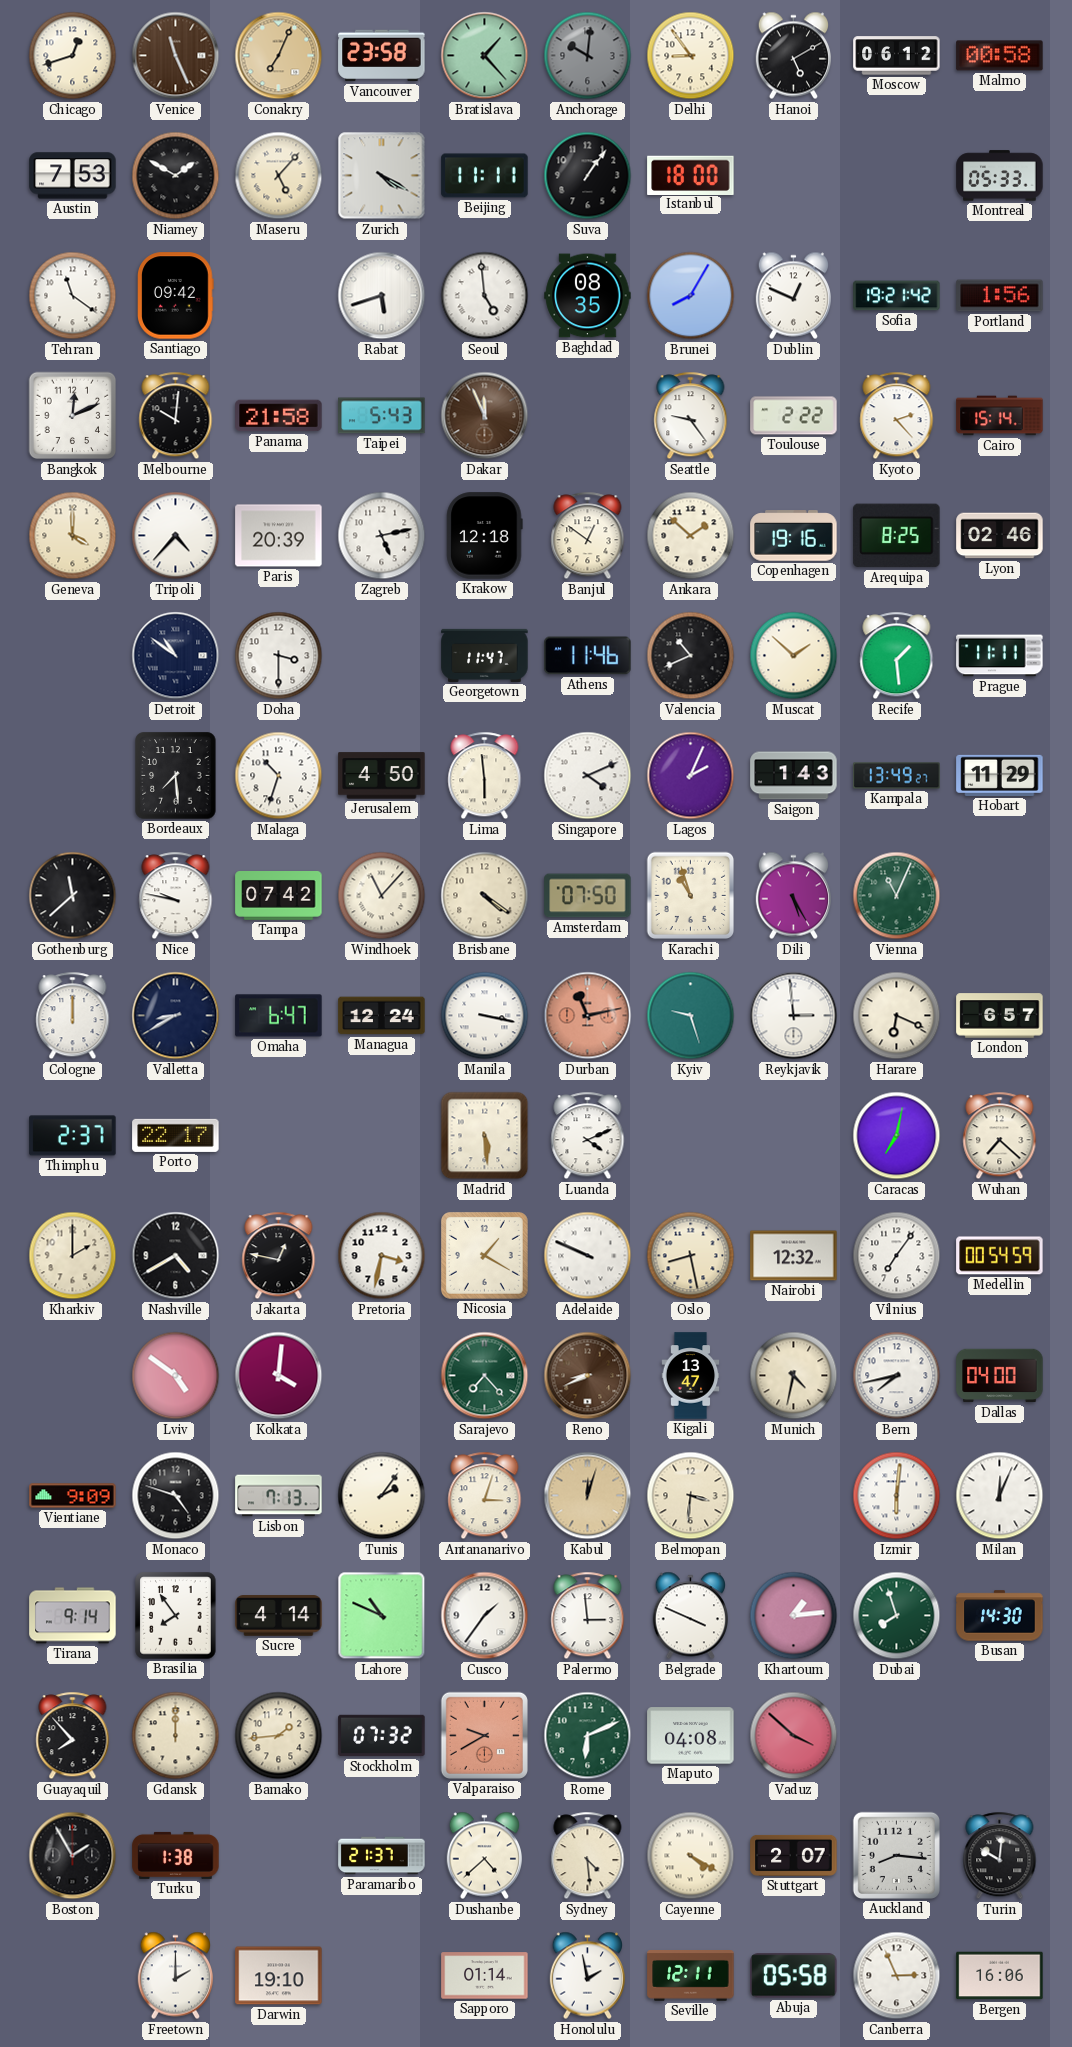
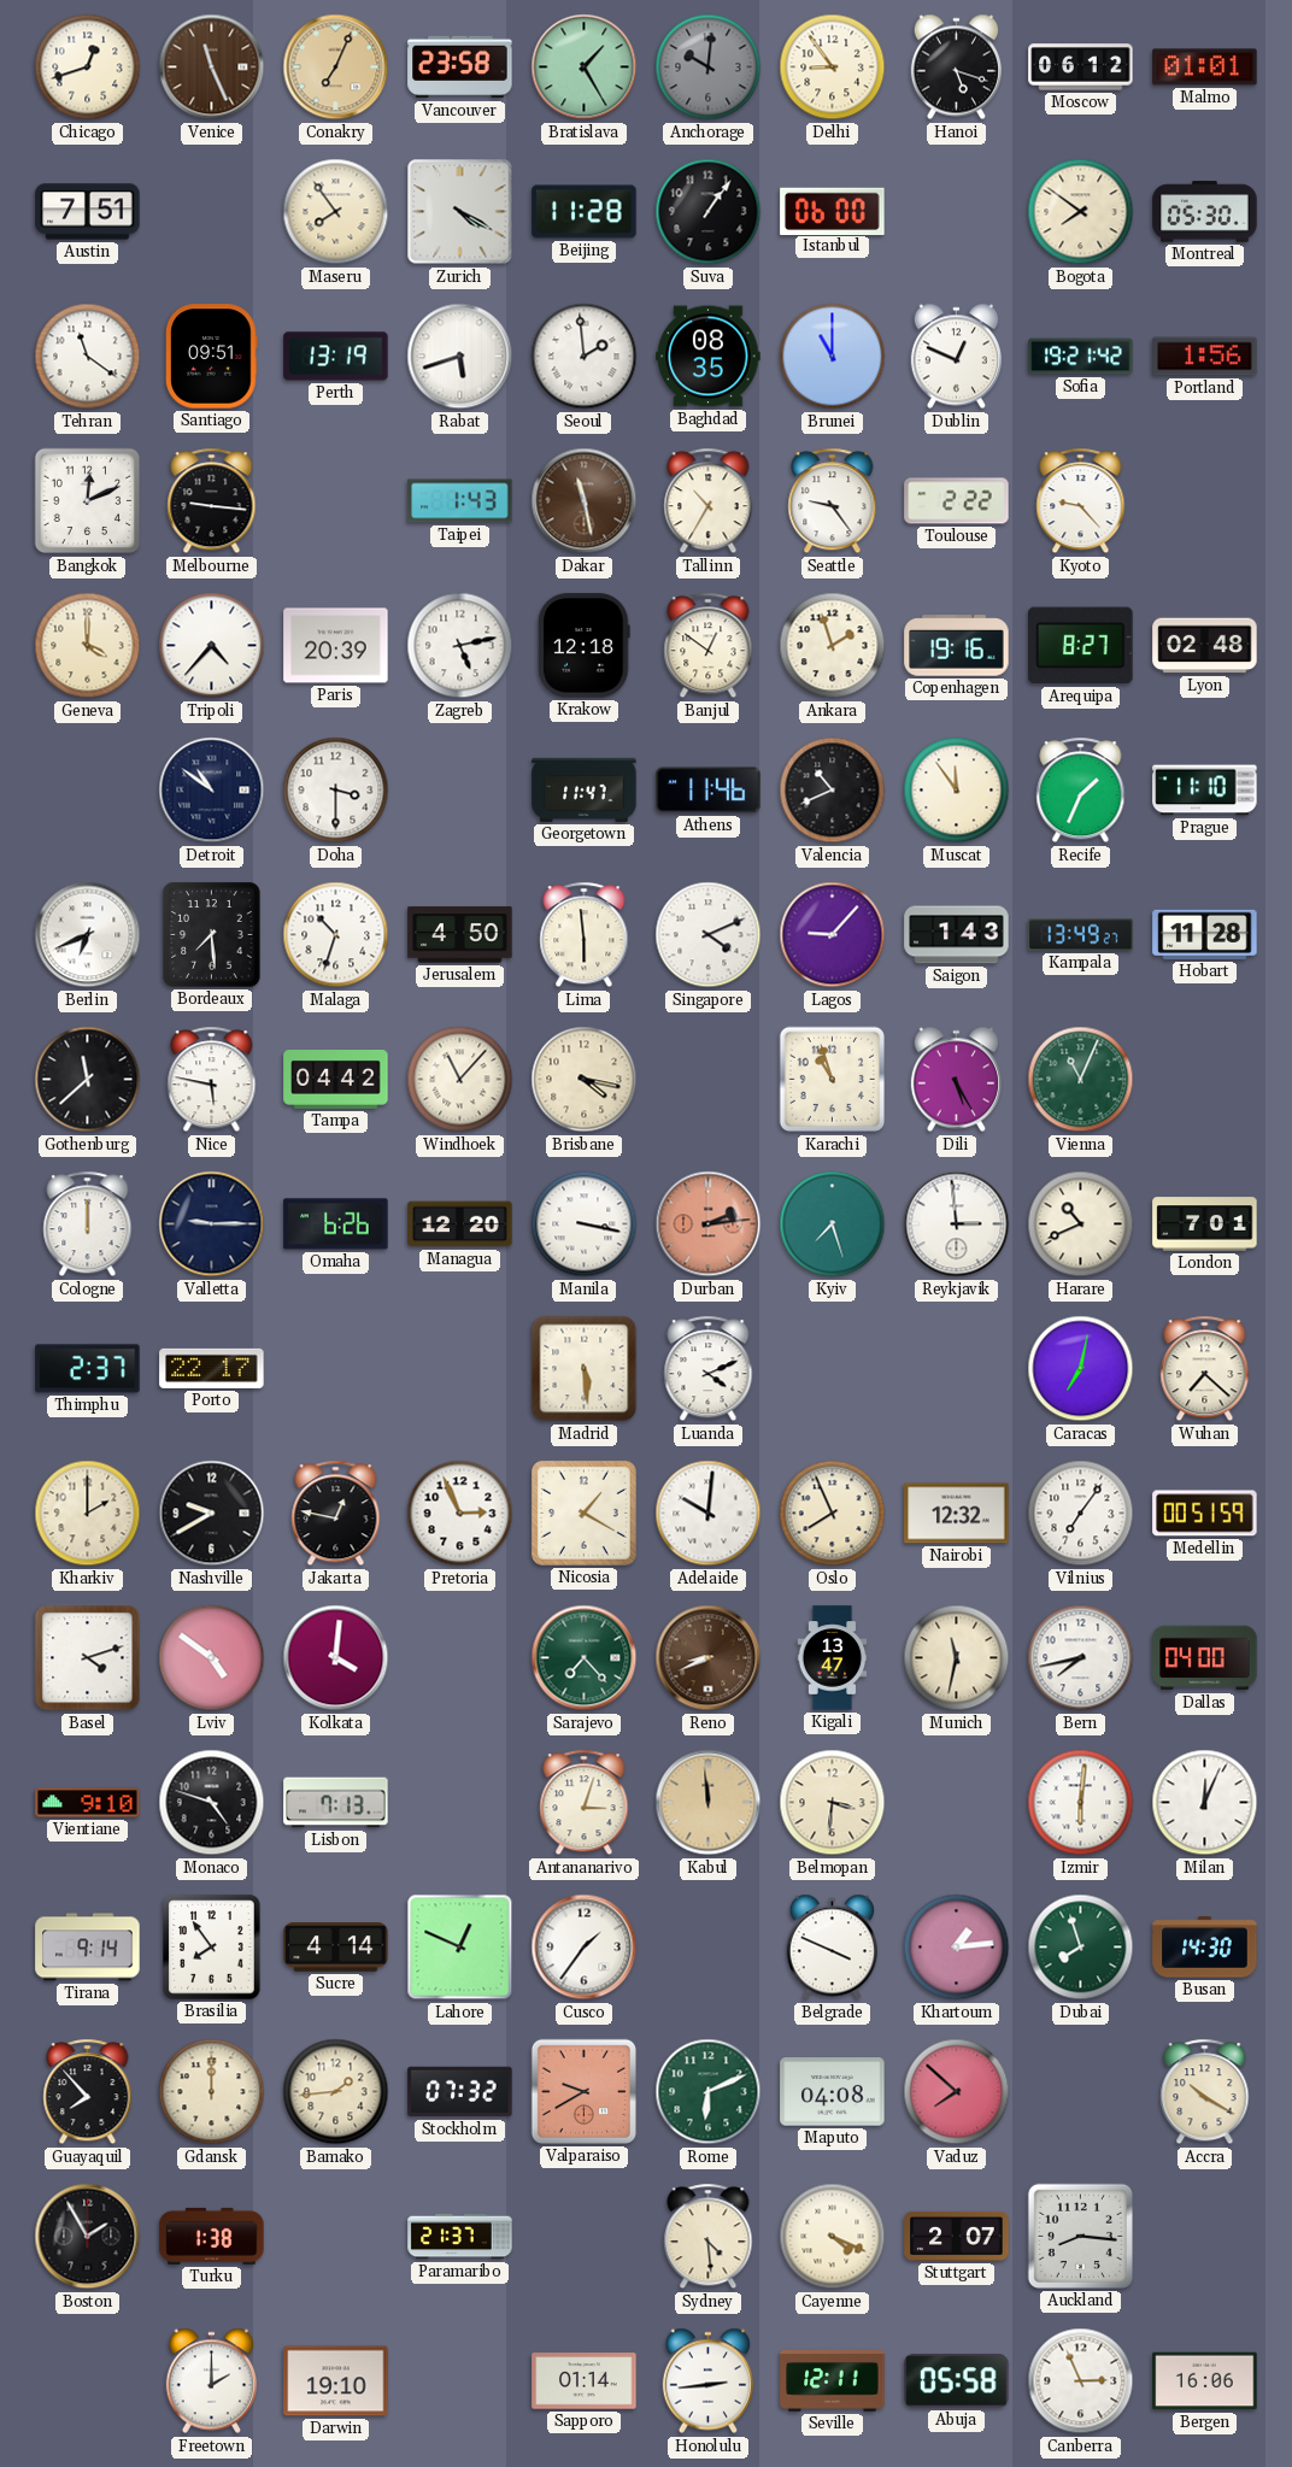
Bratislava: 1:23 -> 1:25 (585, 67)
Hanoi: 5:10 -> 5:18 (956, 67)
Malmo: 00:58 -> 01:01 (1205, 67)
Austin: 7:53 -> 7:51 (88, 212)
Niamey: 1:50 -> none (176, 176)
Maseru: 5:07 -> 7:54 (336, 212)
Beijing: 11:11 -> 11:28 (585, 212)
Istanbul: 18:00 -> 06:00 (833, 211)
Bogota: none -> 7:51 (1081, 212)
Montreal: 05:33 -> 05:30 (1205, 212)
Santiago: 09:42 -> 09:51 (212, 357)
Perth: none -> 13:19 (336, 357)
Seoul: 4:59 -> 1:59 (585, 357)
Brunei: 8:05 -> 11:00 (833, 357)
Melbourne: 10:01 -> 9:16 (212, 501)
Panama: 21:58 -> none (279, 416)
Taipei: 5:43 -> 1:43 (460, 501)
Dakar: 11:56 -> 11:28 (585, 501)
Tallinn: none -> 10:35 (709, 501)
Kyoto: 2:23 -> 9:23 (1081, 501)
Cairo: 15:14 -> none (1000, 416)
Ankara: 1:52 -> 1:57 (833, 646)
Arequipa: 8:25 -> 8:27 (1081, 646)
Lyon: 02:46 -> 02:48 (1205, 646)
Muscat: 1:52 -> 11:54 (957, 791)
Recife: 1:29 -> 1:34 (1081, 791)
Prague: 11:11 -> 11:10 (1205, 791)
Berlin: none -> 6:41 (88, 935)
Lagos: 2:04 -> 9:07 (833, 935)
Hobart: 11:29 -> 11:28 (1205, 934)
Nice: 9:47 -> 5:47 (212, 1080)
Tampa: 07:42 -> 04:42 (336, 1080)
Brisbane: 4:21 -> 4:17 (585, 1080)
Amsterdam: 07:50 -> none (588, 896)
Valletta: 8:40 -> 9:15 (212, 1224)
Omaha: 6:47 -> 6:26 (336, 1224)
Managua: 12:24 -> 12:20 (460, 1224)
Durban: 11:13 -> 2:14 (709, 1224)
Kyiv: 9:27 -> 7:27 (833, 1224)
Harare: 6:19 -> 10:41 (1081, 1224)
London: 6:57 -> 7:01 (1205, 1224)
Nashville: 4:40 -> 9:40 (212, 1514)
Pretoria: 3:32 -> 2:56 (460, 1514)
Adelaide: 9:49 -> 10:01 (709, 1514)
Oslo: 8:28 -> 7:56 (833, 1514)
Medellin: 00:54 -> 00:51 (1205, 1514)
Basel: none -> 4:12 (88, 1658)
Munich: 4:32 -> 11:32 (957, 1658)
Vientiane: 9:09 -> 9:10 (88, 1803)
Tunis: 2:06 -> none (382, 1496)
Kabul: 12:03 -> 11:59 (709, 1803)
Lahore: 10:49 -> 12:49 (460, 1948)
Palermo: 2:59 -> none (588, 1616)
Vaduz: 3:52 -> 7:52 (957, 2092)
Accra: none -> 10:20 (1205, 2092)
Dushanbe: 4:38 -> none (484, 1856)
Cayenne: 4:20 -> 4:19 (833, 2237)
Turin: 10:01 -> none (1000, 1856)
Honolulu: 1:58 -> 2:44 (707, 2381)
